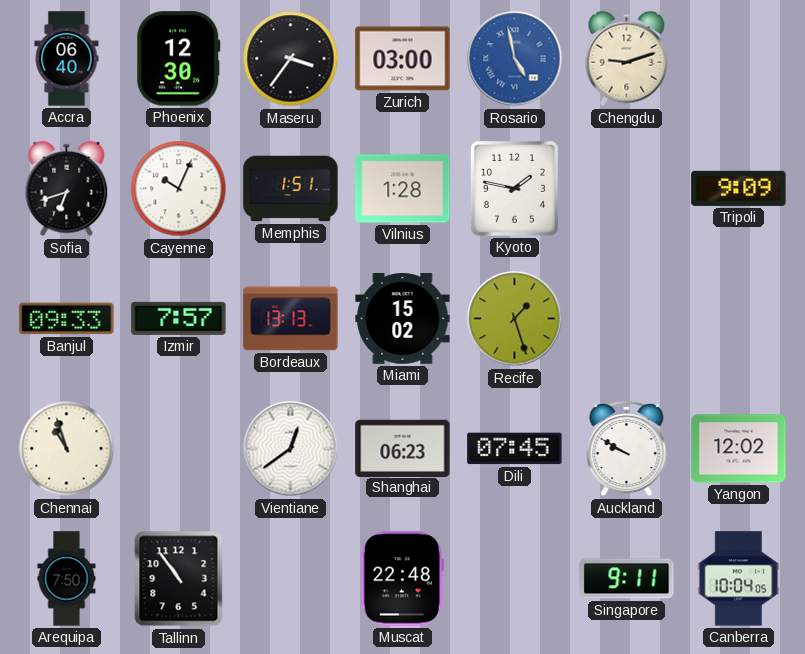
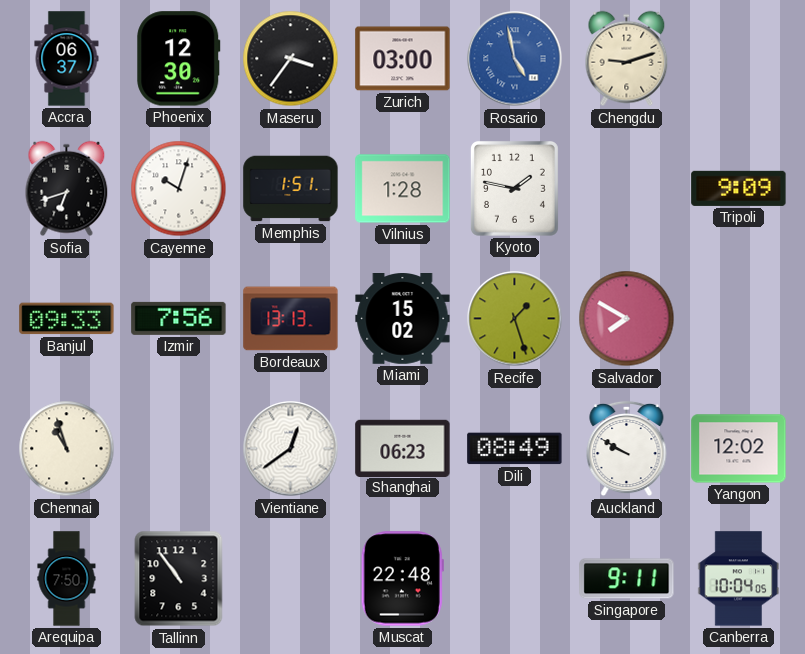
Accra: 06:40 -> 06:37 (67, 59)
Cayenne: 10:04 -> 10:03 (179, 189)
Izmir: 7:57 -> 7:56 (179, 318)
Salvador: none -> 7:50 (627, 319)
Dili: 07:45 -> 08:49 (515, 449)
